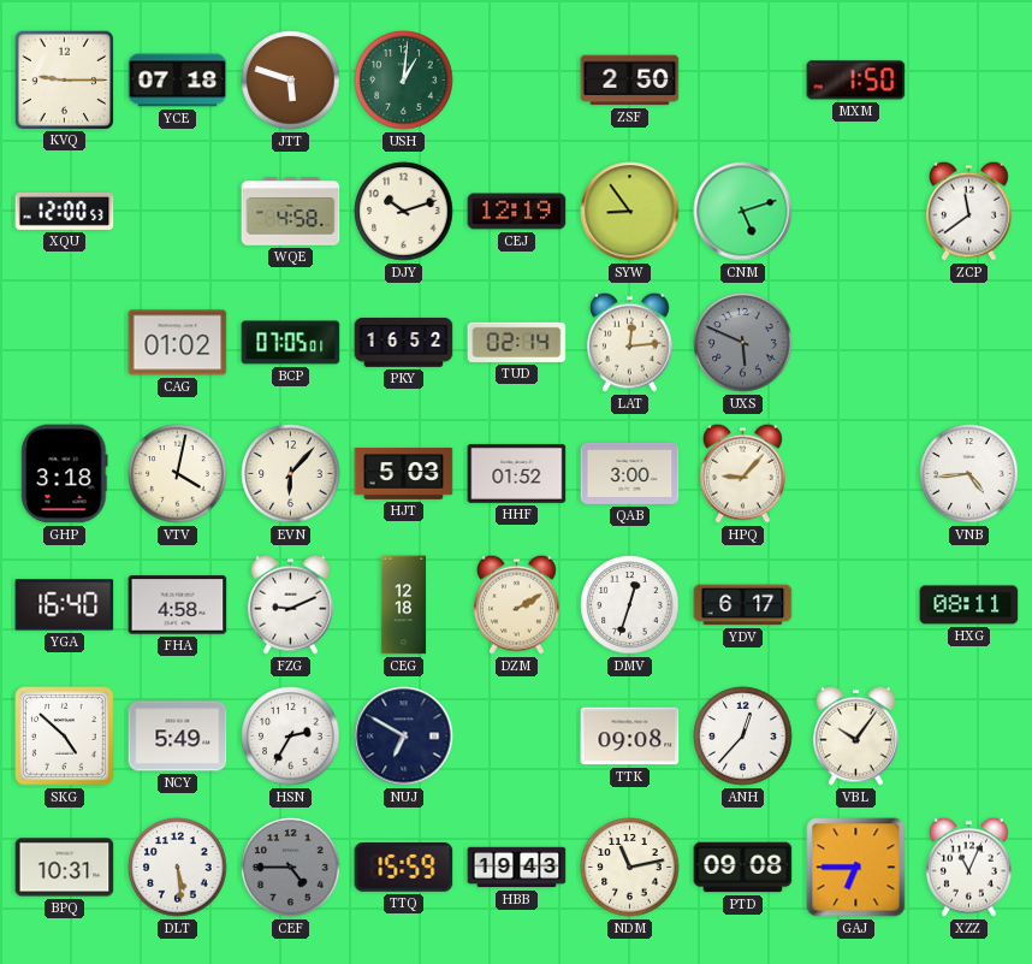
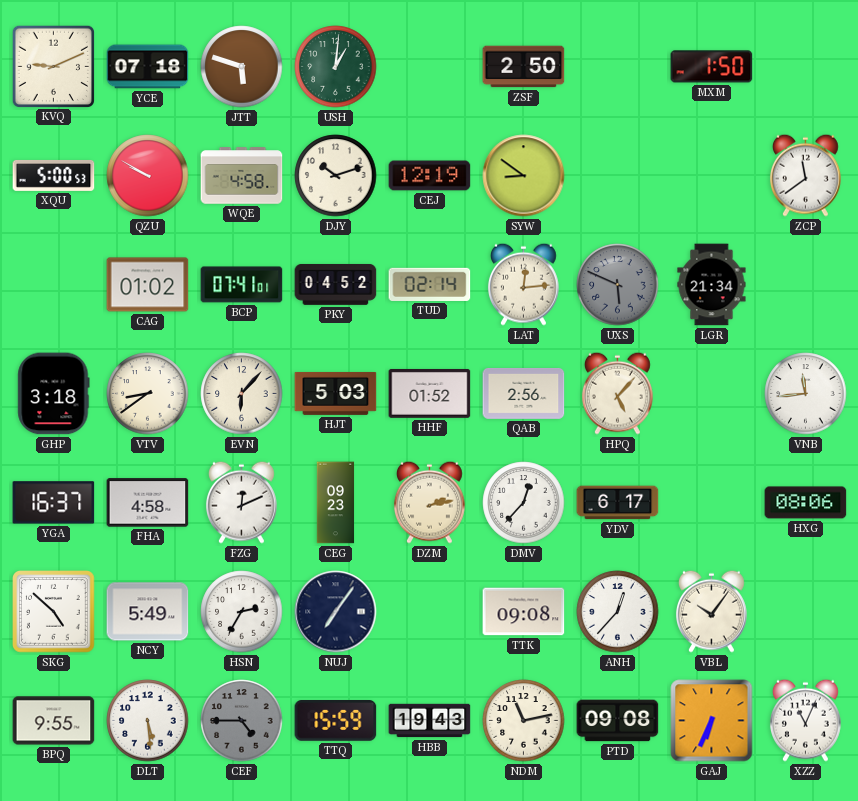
KVQ: 9:15 -> 9:11 (53, 66)
XQU: 12:00 -> 5:00 (54, 175)
QZU: none -> 9:50 (148, 176)
SYW: 8:54 -> 8:51 (524, 176)
CNM: 5:12 -> none (743, 212)
BCP: 07:05 -> 07:41 (242, 285)
PKY: 16:52 -> 04:52 (336, 285)
LGR: none -> 21:34 (712, 285)
VTV: 4:02 -> 8:39 (148, 394)
QAB: 3:00 -> 2:56 (524, 393)
HPQ: 9:07 -> 5:07 (617, 393)
VNB: 4:44 -> 11:44 (806, 394)
YGA: 16:40 -> 16:37 (54, 503)
FZG: 9:11 -> 12:11 (241, 502)
CEG: 12:18 -> 09:23 (336, 503)
DZM: 2:10 -> 2:13 (429, 502)
DMV: 12:33 -> 12:37 (524, 503)
HXG: 08:11 -> 08:06 (806, 503)
NUJ: 6:50 -> 7:06 (336, 612)
BPQ: 10:31 -> 9:55 (54, 721)
GAJ: 6:45 -> 6:34 (712, 721)
